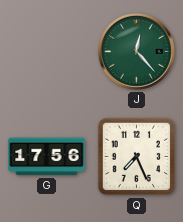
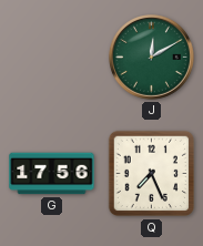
J: 12:23 -> 12:10 (152, 58)
